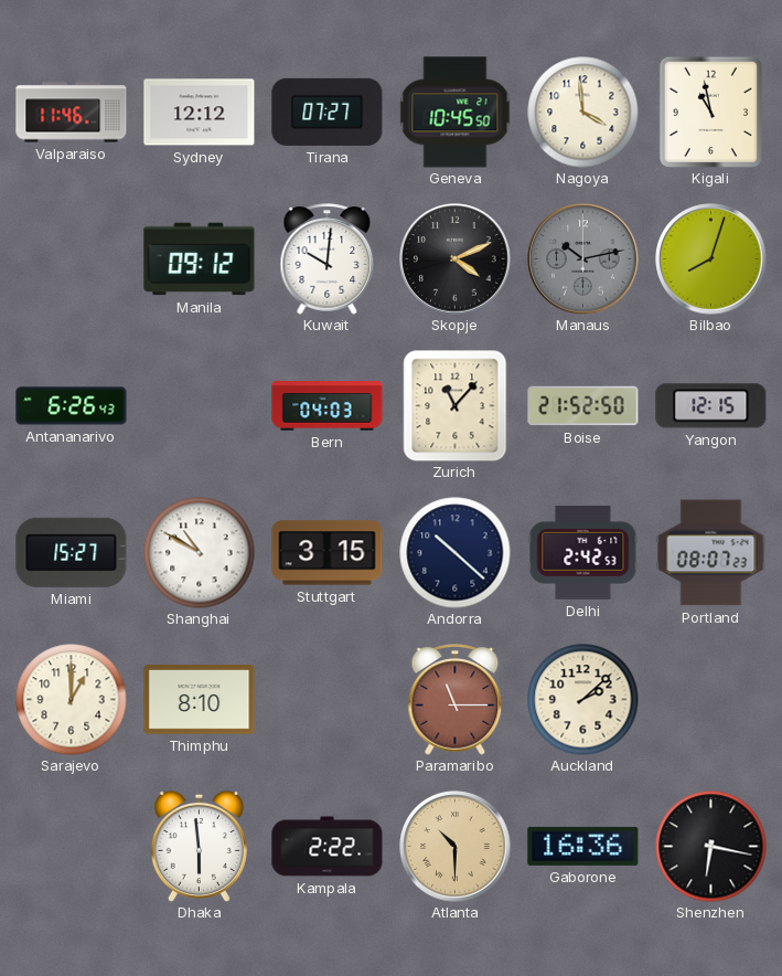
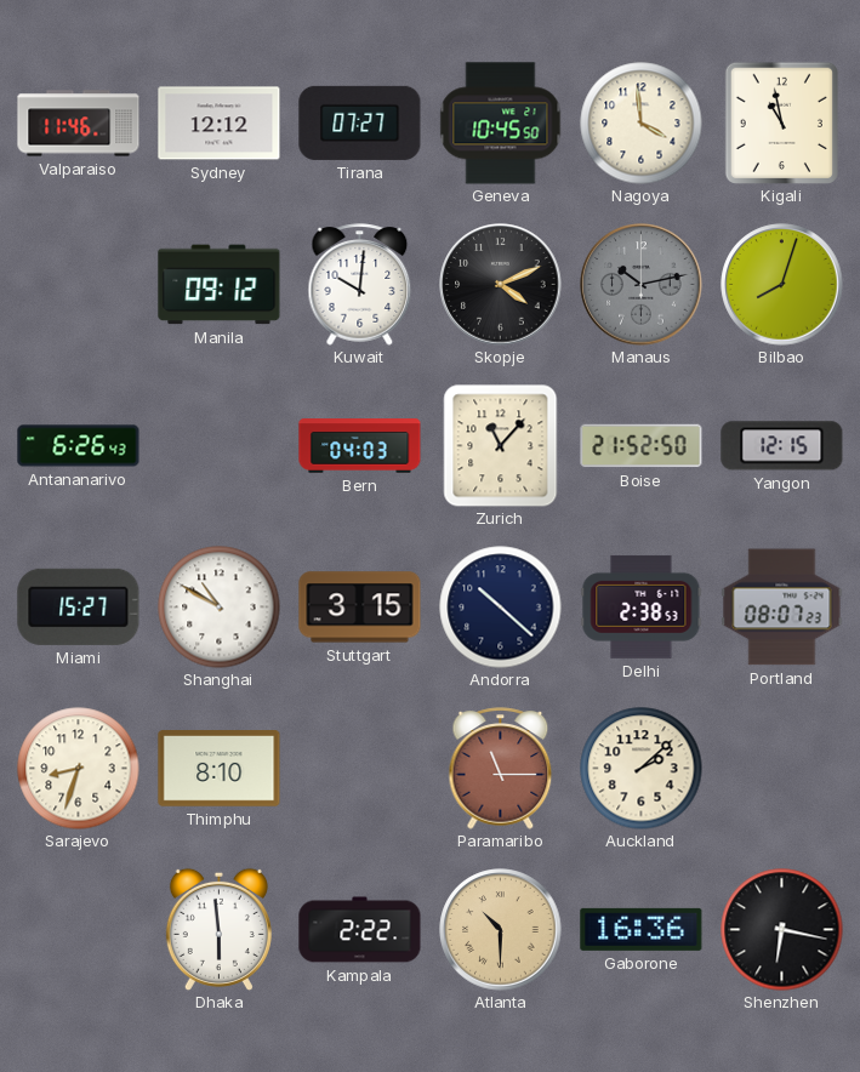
Delhi: 2:42 -> 2:38 (642, 606)
Sarajevo: 1:00 -> 8:33 (79, 769)
